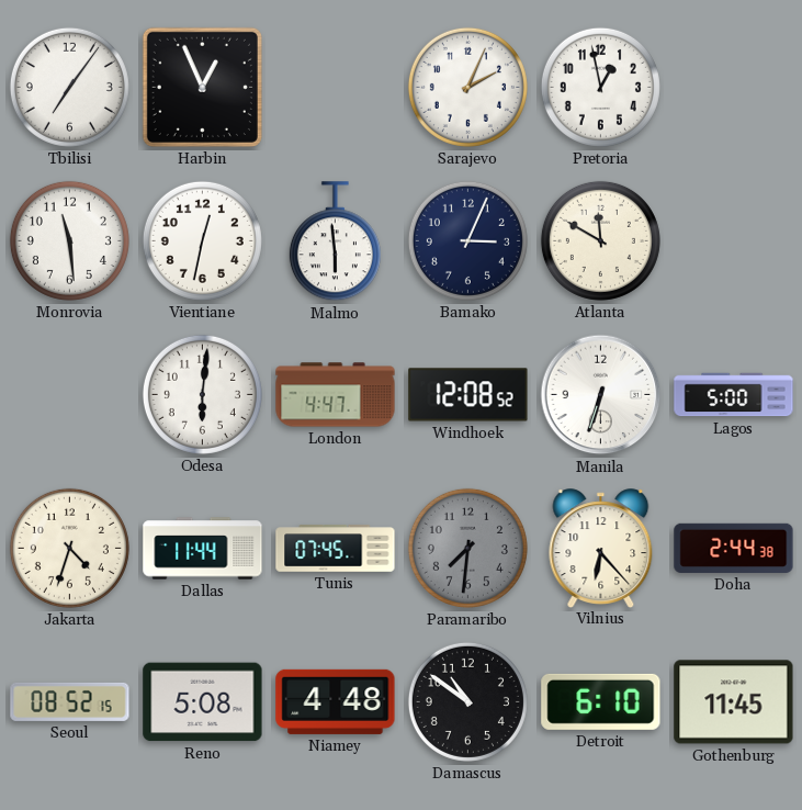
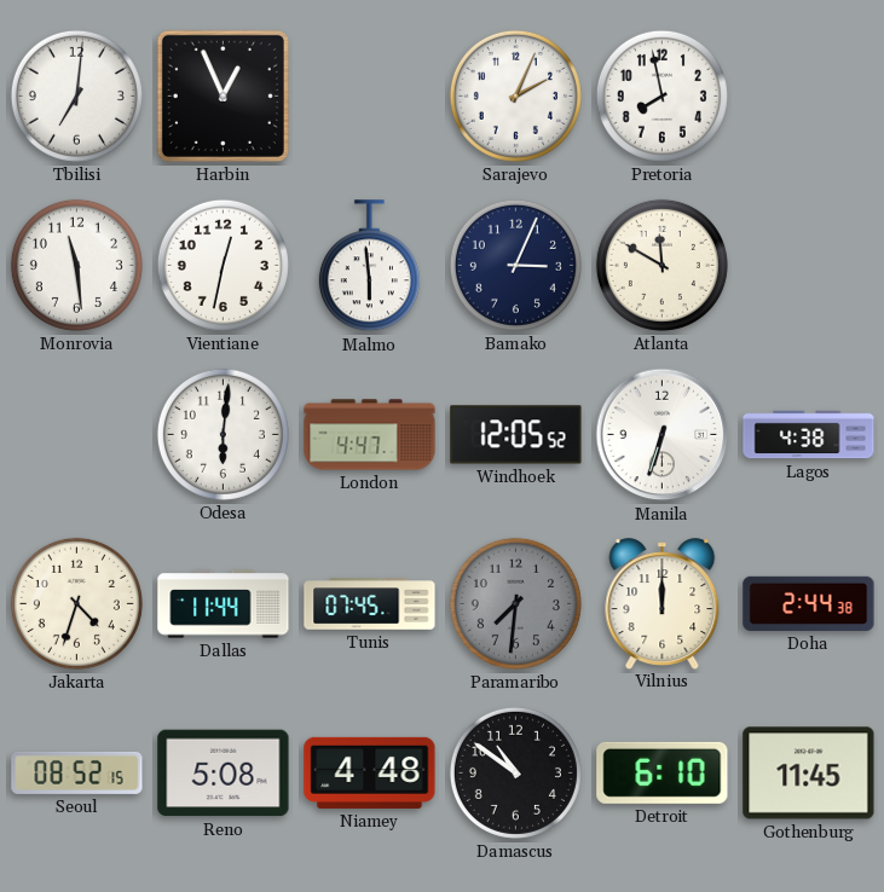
Tbilisi: 7:06 -> 7:01 (76, 95)
Pretoria: 12:58 -> 7:58 (661, 95)
Windhoek: 12:08 -> 12:05 (516, 435)
Lagos: 5:00 -> 4:38 (809, 435)
Vilnius: 6:23 -> 12:00 (663, 603)
